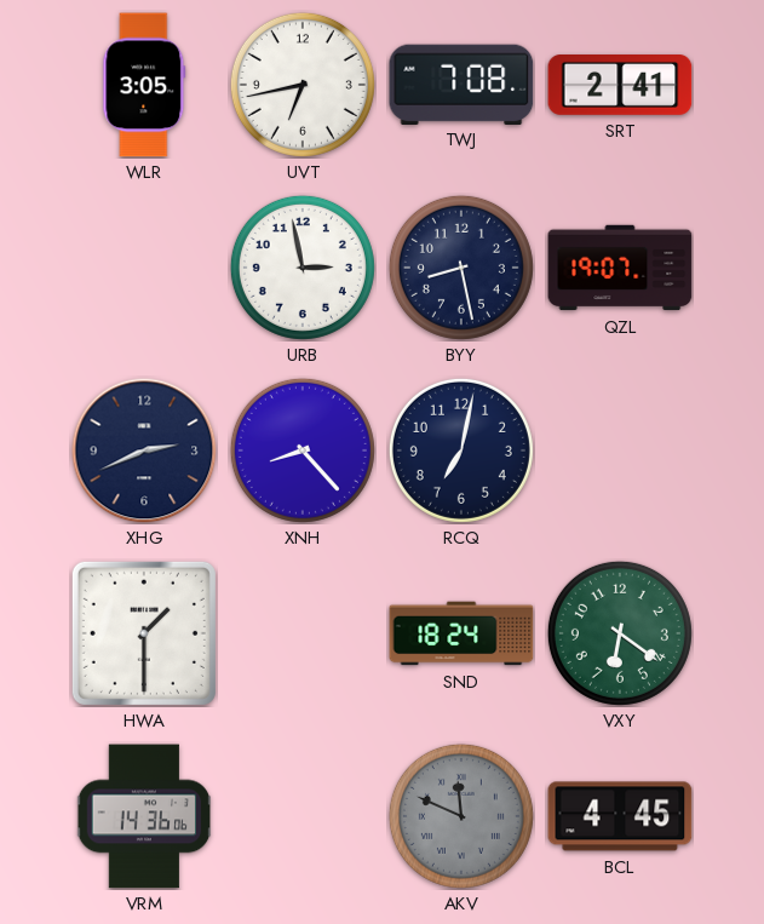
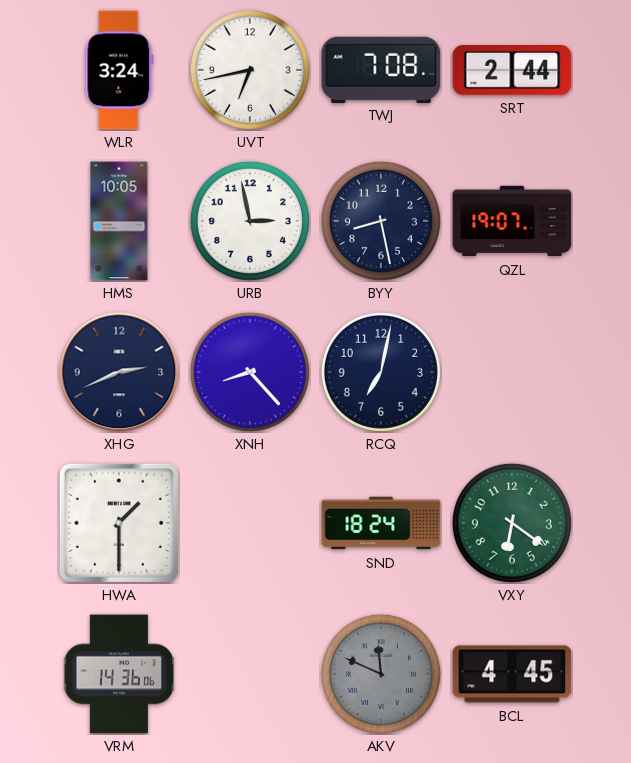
WLR: 3:05 -> 3:24 (119, 70)
SRT: 2:41 -> 2:44 (512, 71)
HMS: none -> 10:05 (119, 221)
